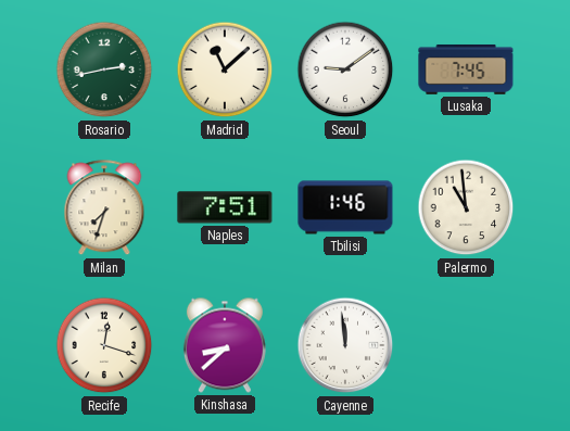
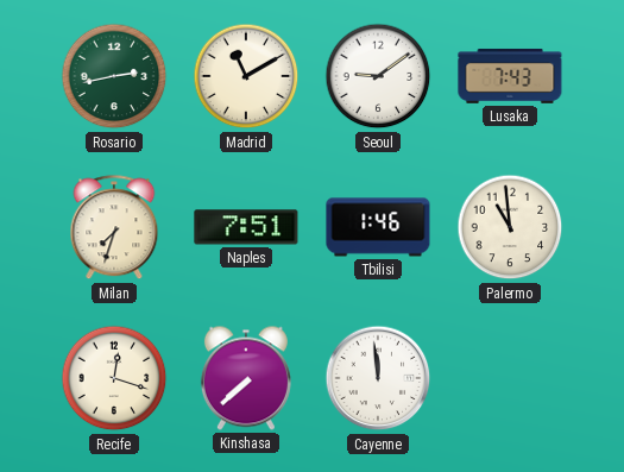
Madrid: 11:08 -> 11:10 (246, 76)
Lusaka: 7:45 -> 7:43 (510, 76)
Kinshasa: 8:38 -> 7:38 (246, 378)
